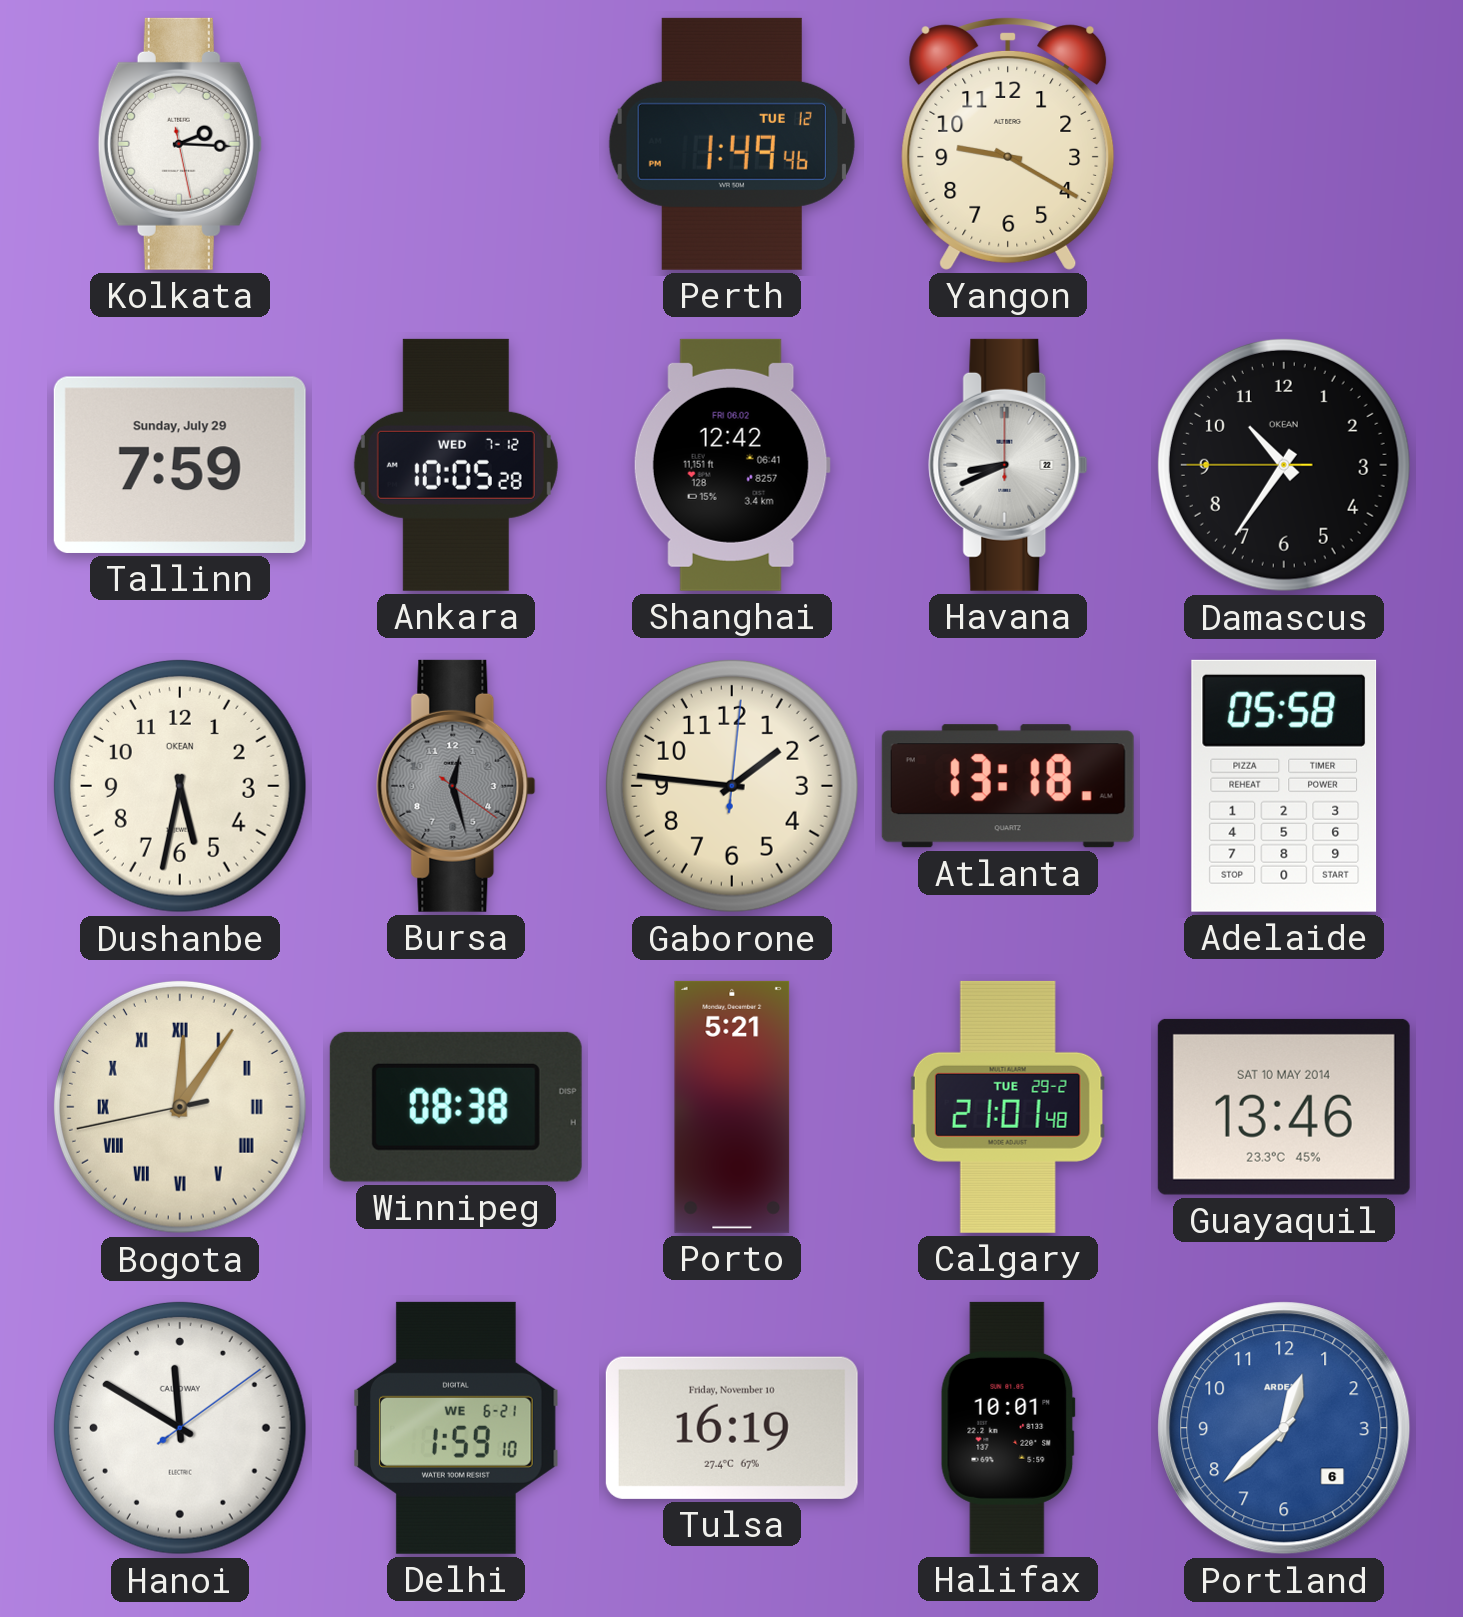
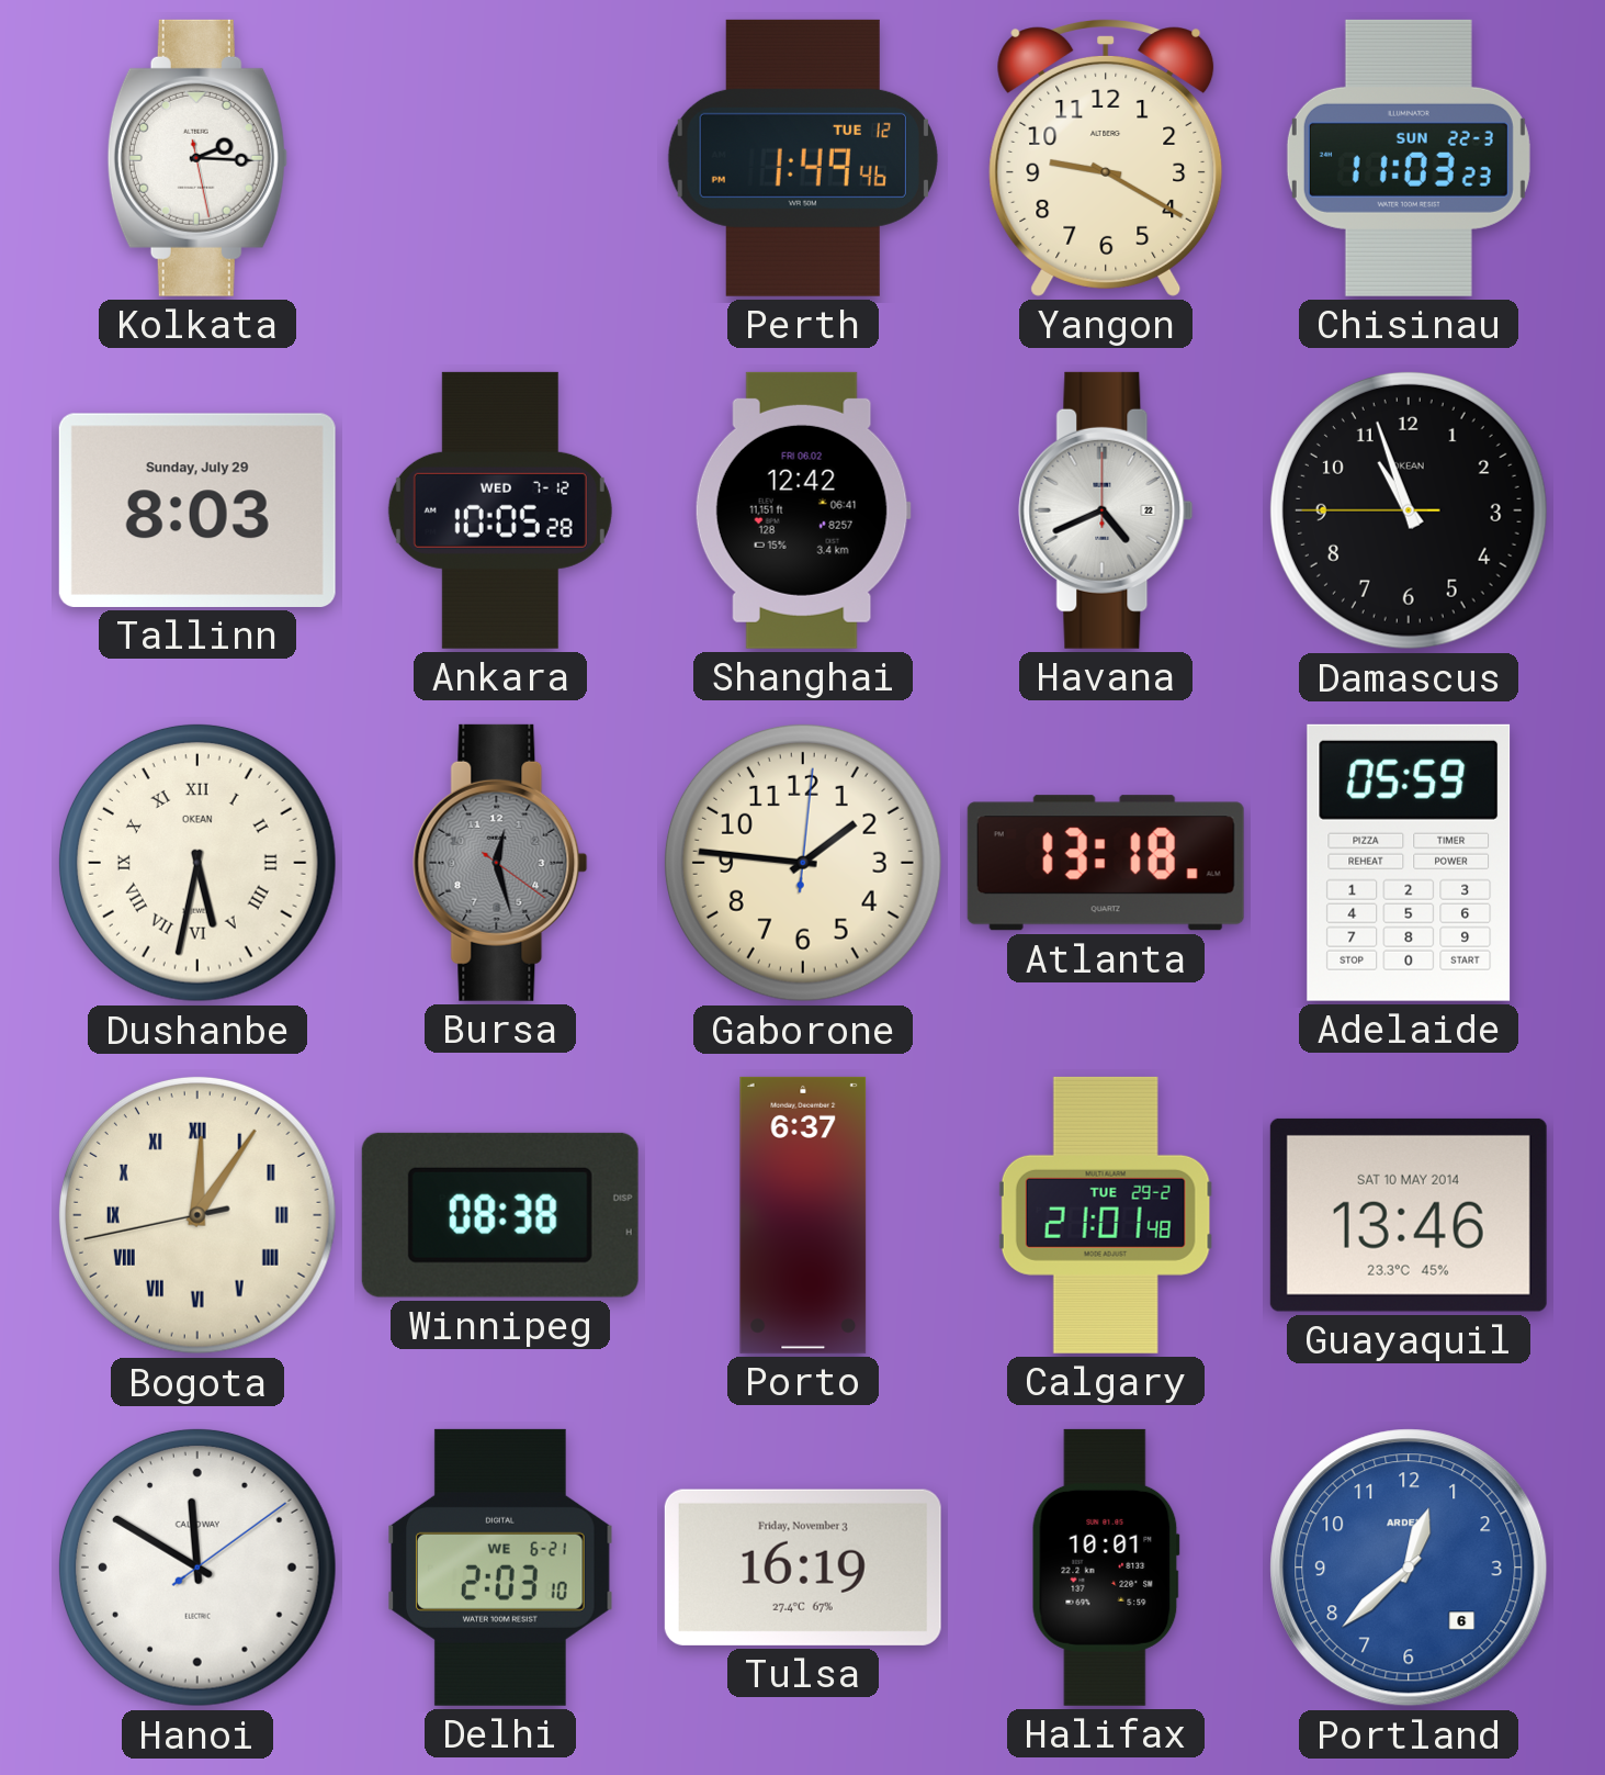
Chisinau: none -> 11:03 (1409, 158)
Tallinn: 7:59 -> 8:03 (197, 510)
Havana: 8:41 -> 4:41 (1106, 510)
Damascus: 10:35 -> 10:56 (1409, 510)
Dushanbe numerals: Arabic -> Roman (197, 863)
Adelaide: 05:58 -> 05:59 (1409, 863)
Porto: 5:21 -> 6:37 (803, 1215)
Delhi: 1:59 -> 2:03 (500, 1568)
Tulsa date: Friday, November 10 -> Friday, November 3 (803, 1568)
